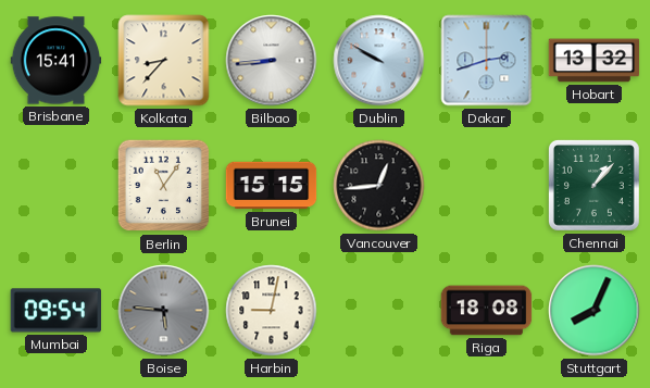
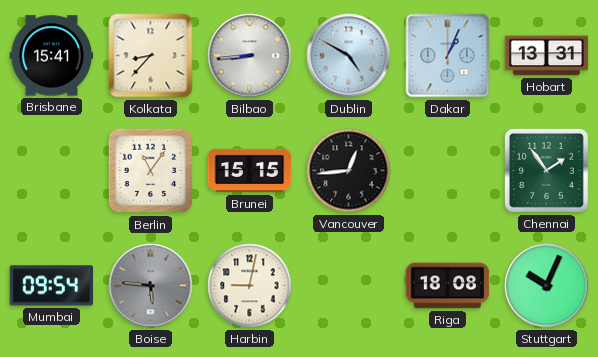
Dublin: 9:50 -> 4:50 (349, 56)
Dakar: 2:42 -> 1:04 (448, 56)
Hobart: 13:32 -> 13:31 (547, 56)
Chennai: 1:07 -> 1:54 (546, 170)
Stuttgart: 8:04 -> 10:04 (547, 286)
